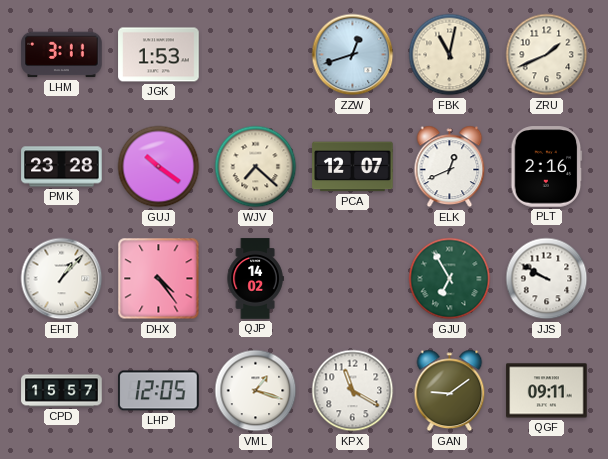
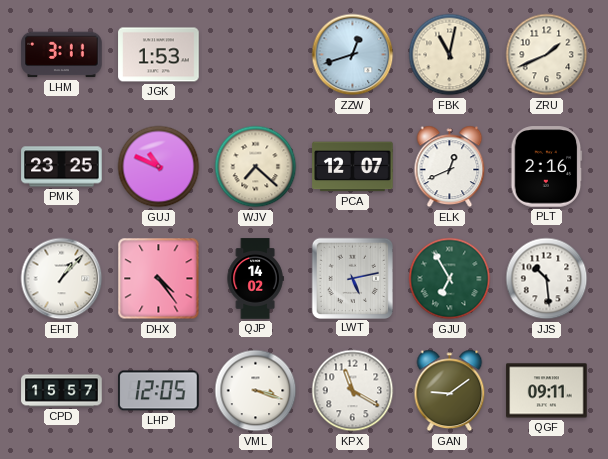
PMK: 23:28 -> 23:25 (62, 167)
GUJ: 10:21 -> 10:49 (159, 167)
LWT: none -> 5:13 (352, 278)
JJS: 9:50 -> 10:29 (547, 279)
VML: 1:18 -> 3:18 (256, 391)
